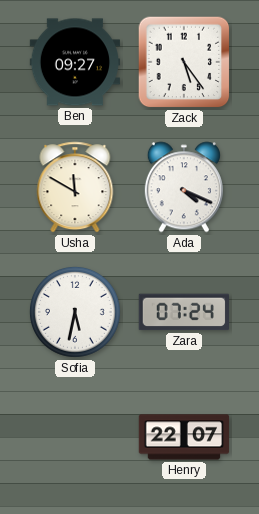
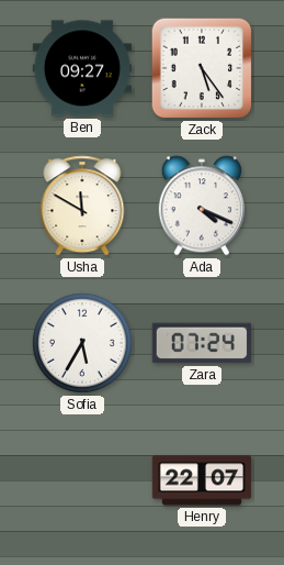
Sofia: 5:32 -> 5:35 (82, 343)
